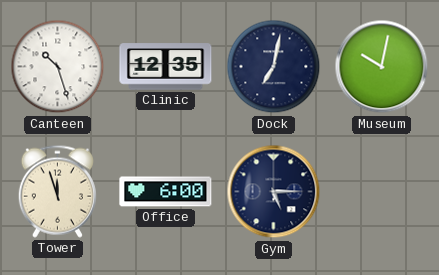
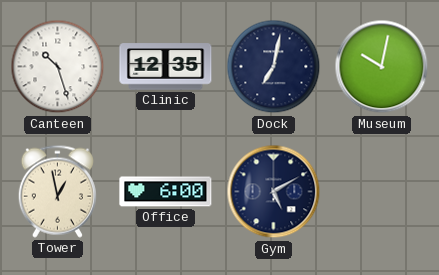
Tower: 11:57 -> 12:58 (57, 191)
Gym: 5:15 -> 5:10 (274, 192)
